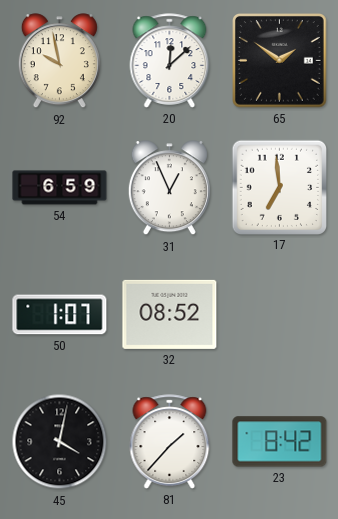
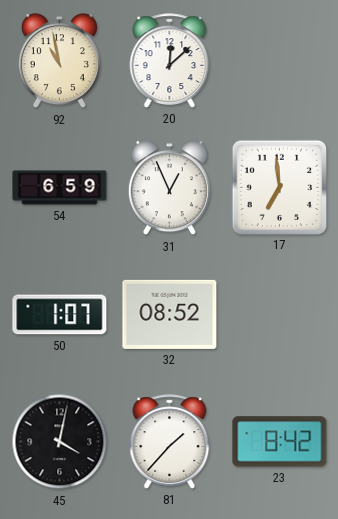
92: 9:58 -> 10:58 (59, 61)
65: 1:51 -> none (280, 61)
